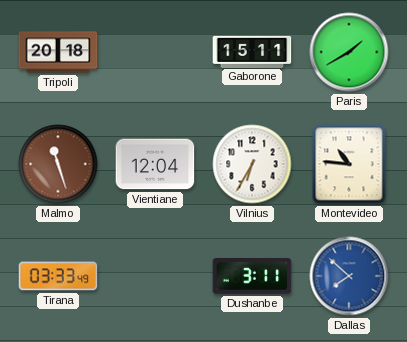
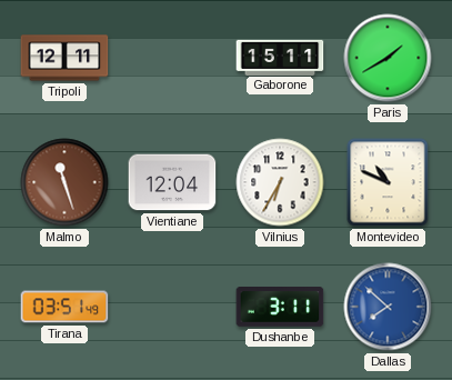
Tripoli: 20:18 -> 12:11 (64, 58)
Montevideo: 10:46 -> 10:49 (388, 182)
Tirana: 03:33 -> 03:51 (64, 307)
